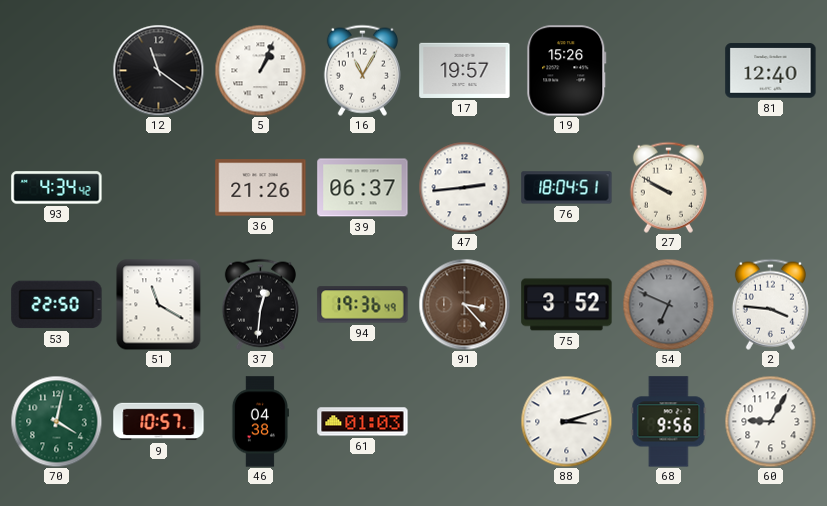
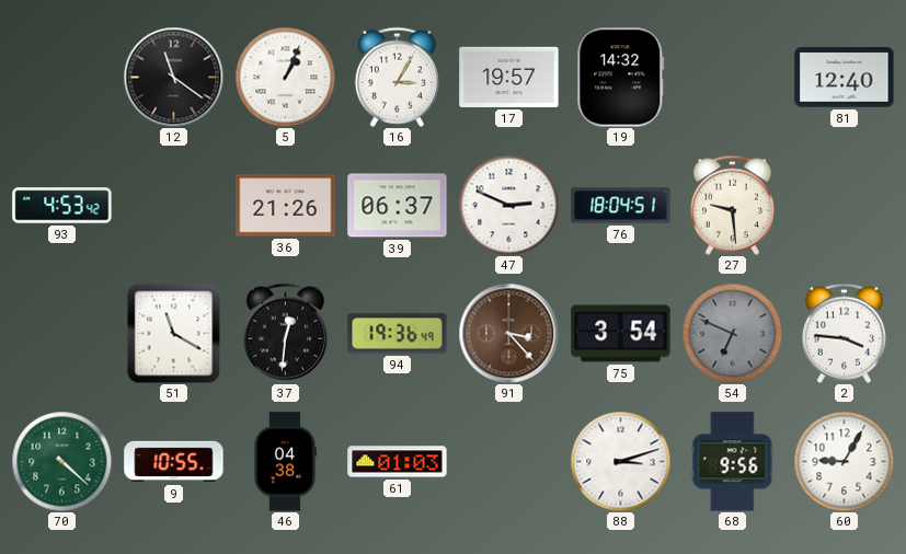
16: 11:05 -> 3:05 (397, 77)
19: 15:26 -> 14:32 (621, 78)
93: 4:34 -> 4:53 (62, 206)
47: 2:44 -> 2:49 (508, 205)
27: 9:50 -> 9:29 (732, 205)
53: 22:50 -> none (57, 305)
75: 3:52 -> 3:54 (621, 334)
70: 4:02 -> 4:22 (61, 461)
9: 10:57 -> 10:55 (174, 462)
